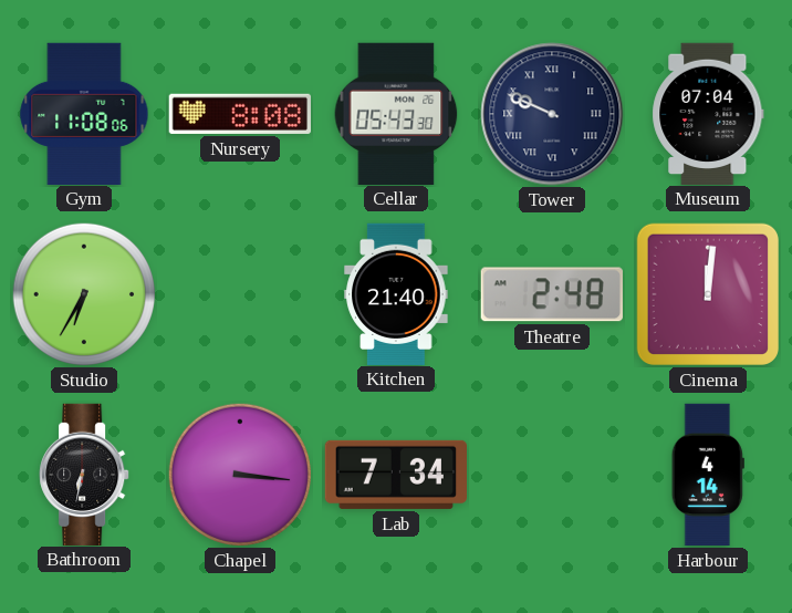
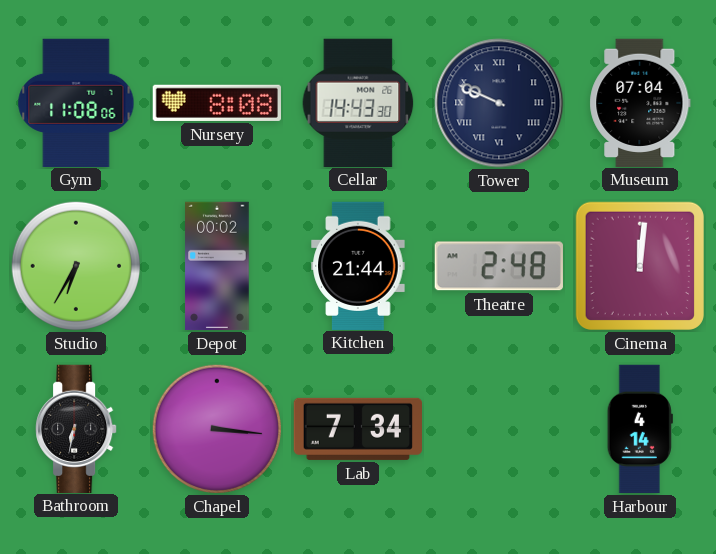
Cellar: 05:43 -> 14:43 (358, 102)
Depot: none -> 00:02 (217, 266)
Kitchen: 21:40 -> 21:44 (358, 265)
